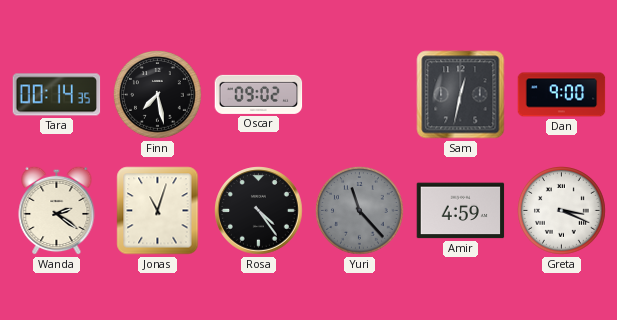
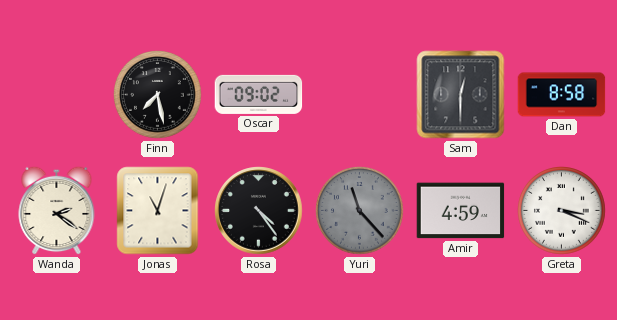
Tara: 00:14 -> none (57, 95)
Sam: 12:32 -> 12:30 (461, 95)
Dan: 9:00 -> 8:58 (562, 95)
